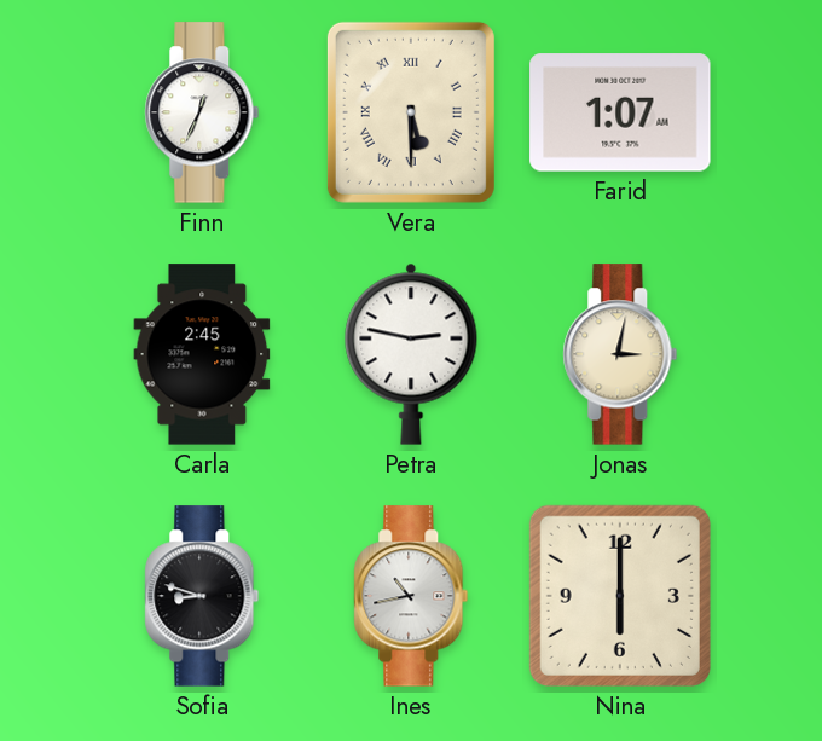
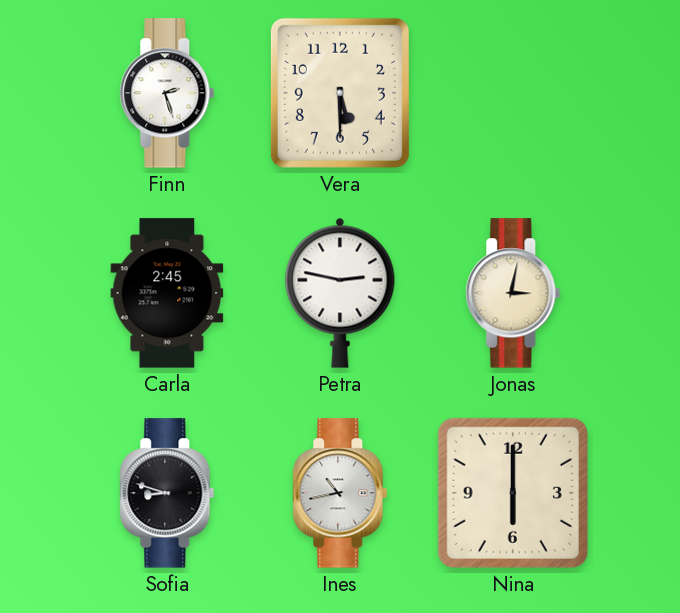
Finn: 12:34 -> 2:27 (167, 93)
Vera numerals: Roman -> Arabic (340, 93)
Farid: 1:07 -> none (620, 112)
